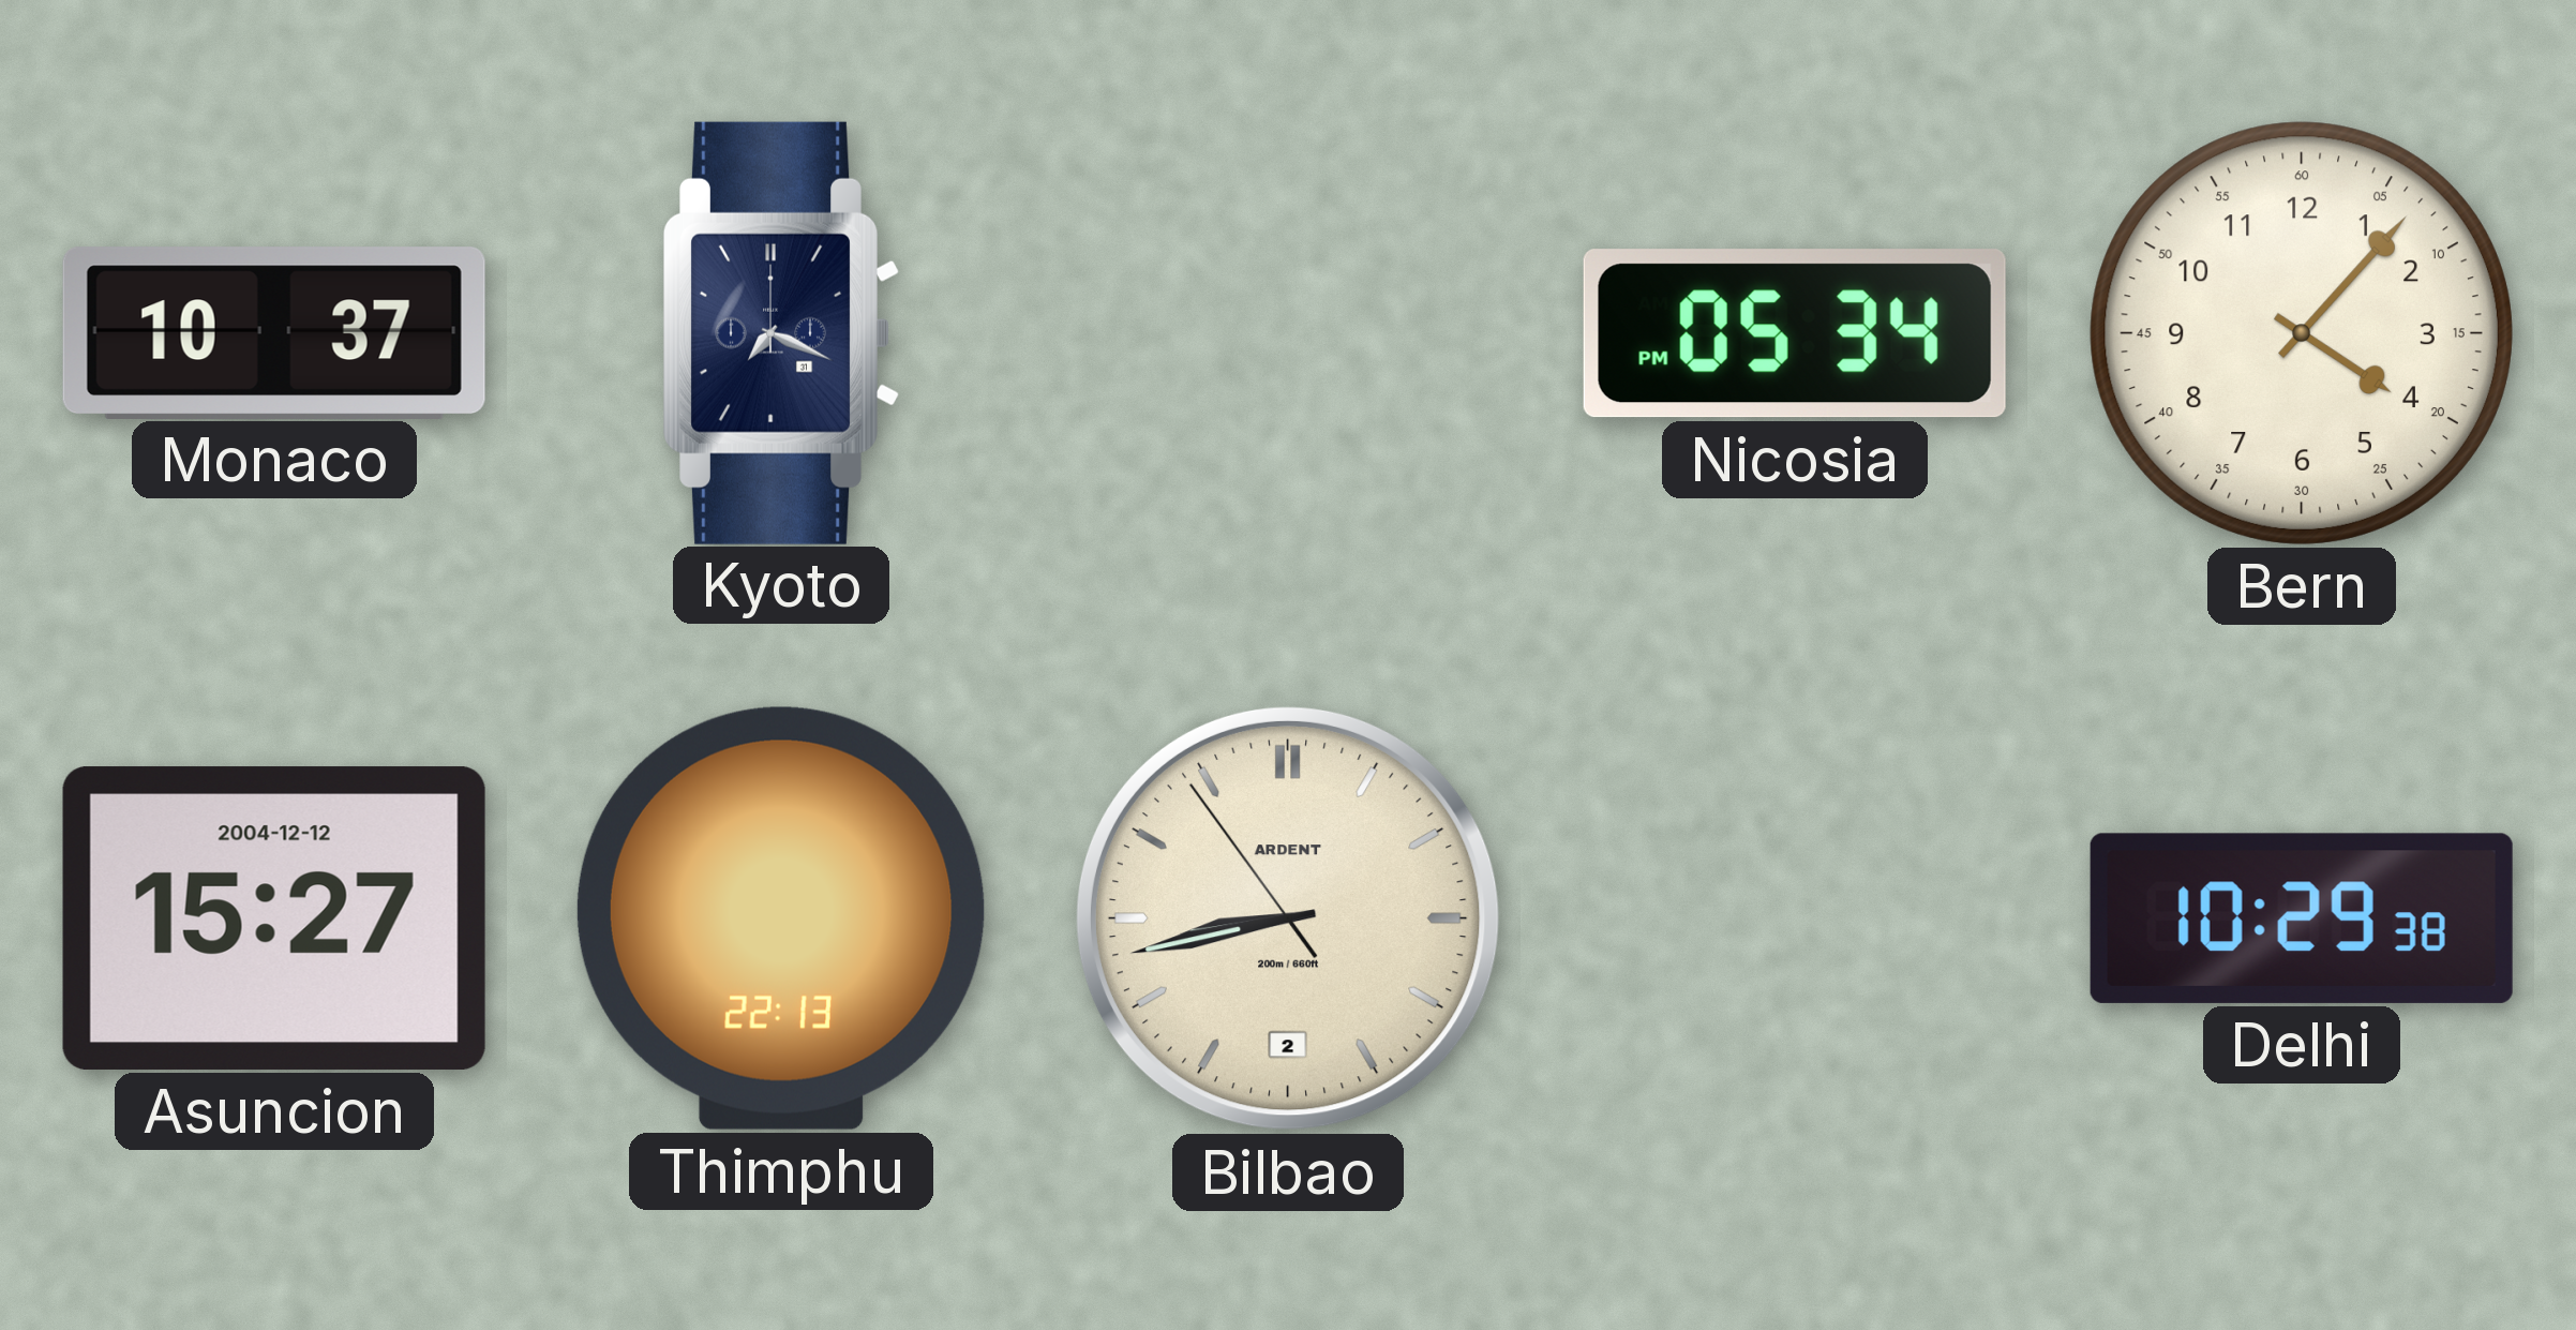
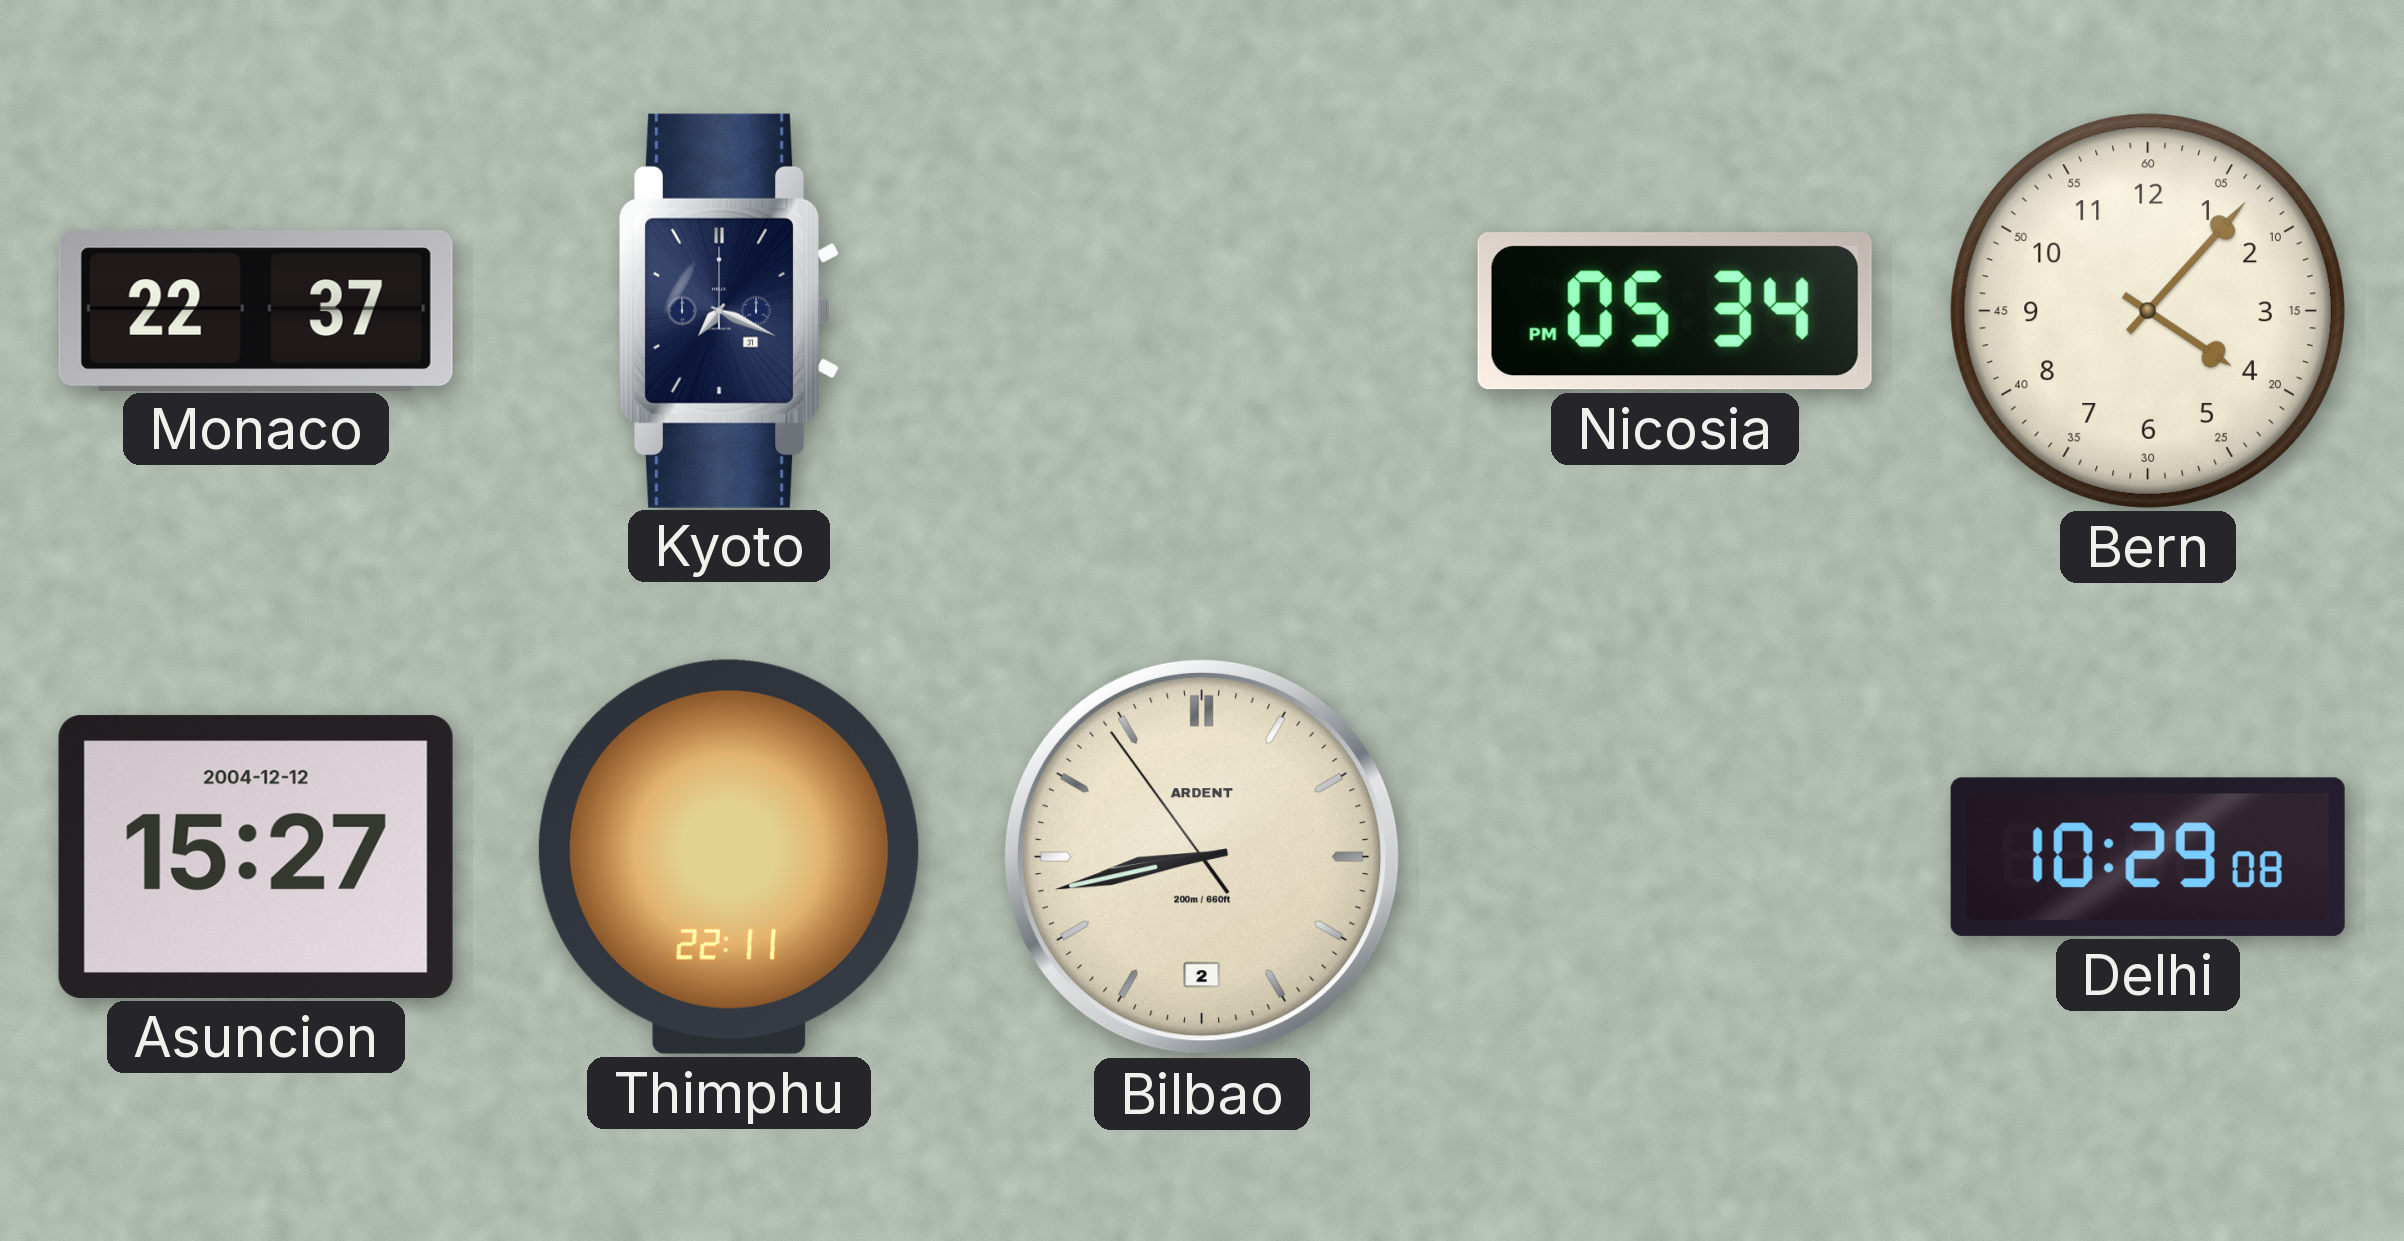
Monaco: 10:37 -> 22:37 (256, 310)
Thimphu: 22:13 -> 22:11 (729, 857)
Delhi: 10:29:38 -> 10:29:08 (2148, 857)
